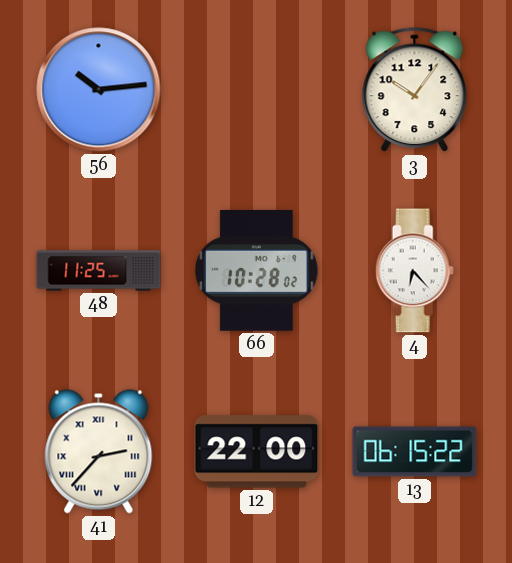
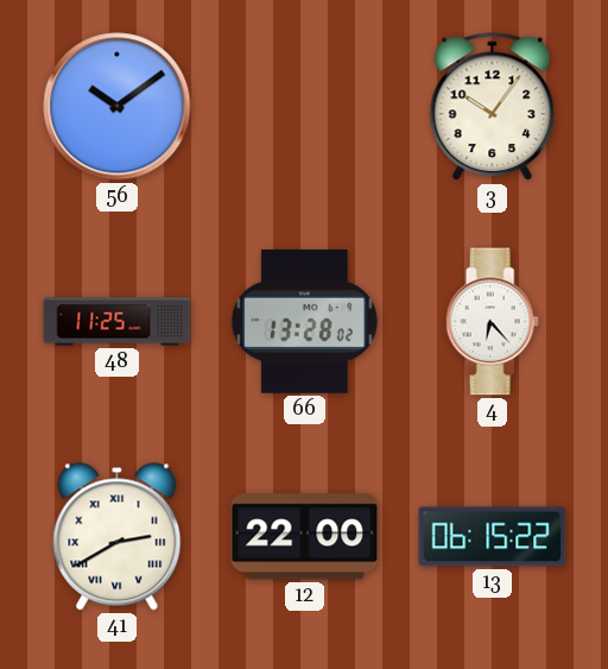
56: 10:14 -> 10:09 (118, 107)
66: 10:28 -> 13:28 (305, 321)
41: 2:37 -> 2:40 (118, 537)
